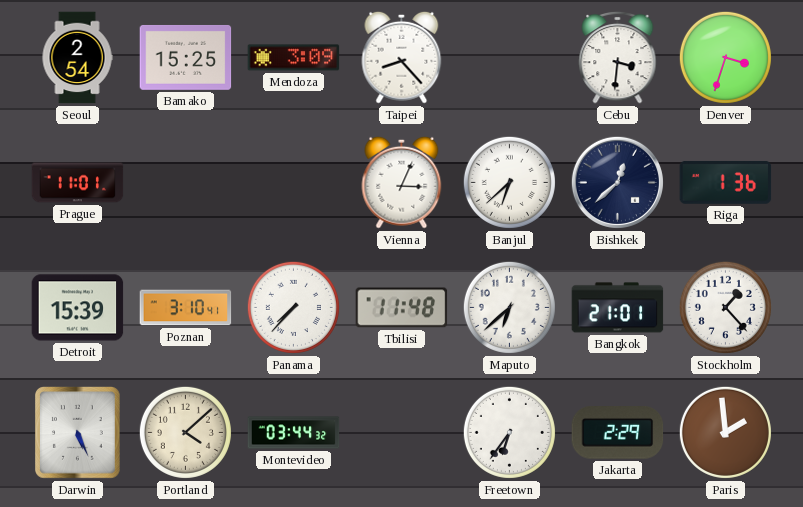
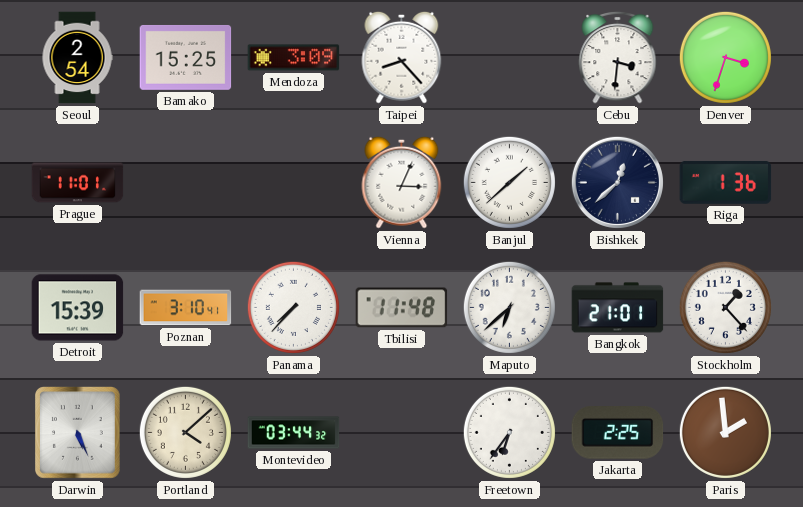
Banjul: 6:38 -> 1:38 (509, 182)
Jakarta: 2:29 -> 2:25 (618, 433)
